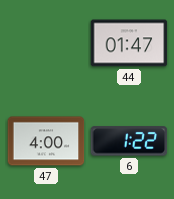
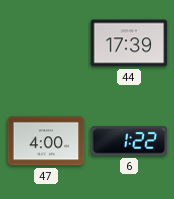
44: 01:47 -> 17:39 (129, 43)
